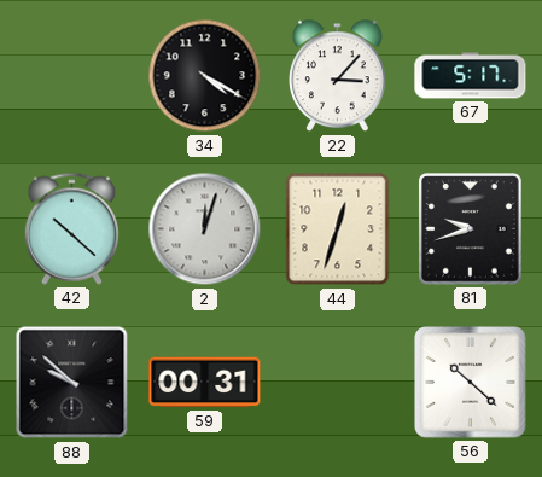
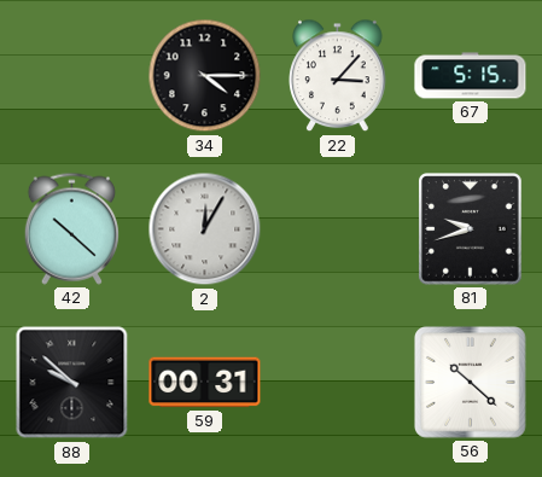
34: 4:20 -> 4:15 (205, 76)
67: 5:17 -> 5:15 (471, 76)
2: 12:03 -> 12:05 (205, 229)
44: 12:33 -> none (338, 229)
